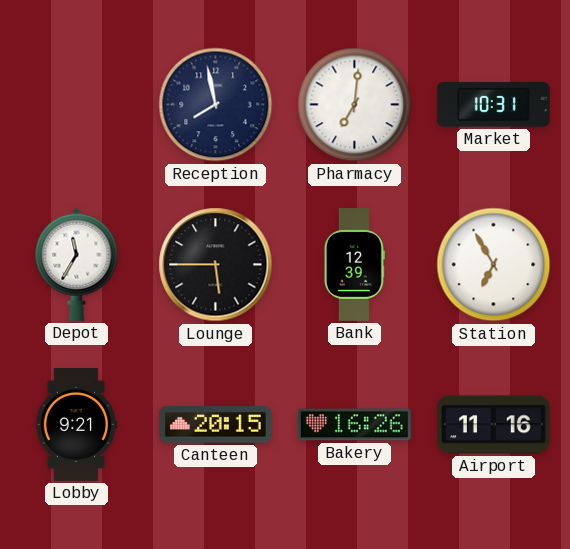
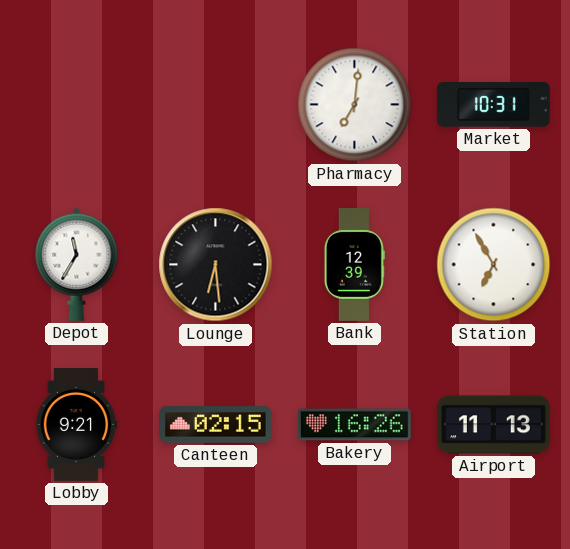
Reception: 7:58 -> none (216, 105)
Lounge: 5:45 -> 6:29 (216, 265)
Canteen: 20:15 -> 02:15 (216, 425)
Airport: 11:16 -> 11:13 (493, 425)
